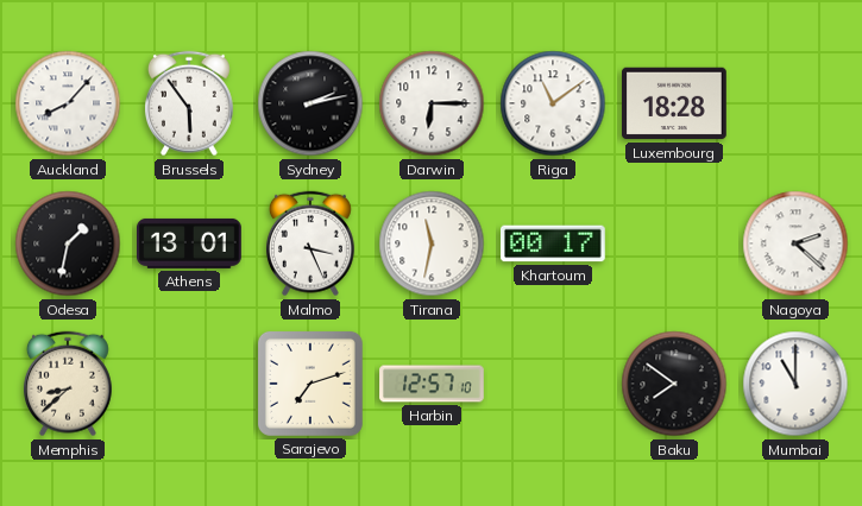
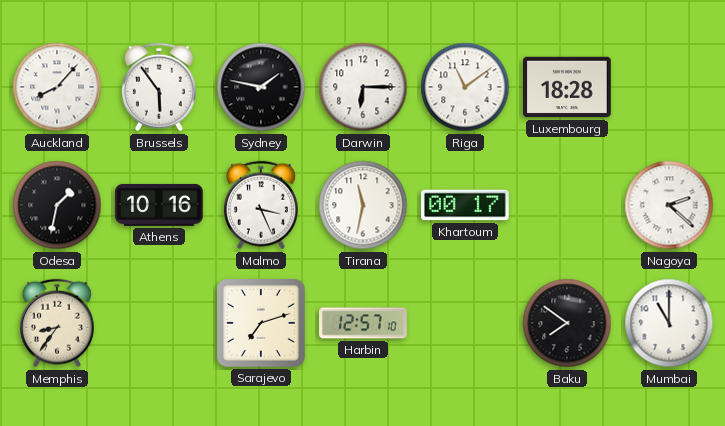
Sydney: 2:13 -> 1:47 (261, 87)
Athens: 13:01 -> 10:16 (159, 205)
Memphis: 8:38 -> 8:36 (57, 323)
